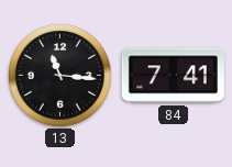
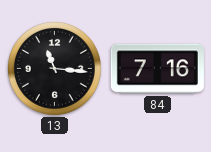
84: 7:41 -> 7:16 (157, 69)
